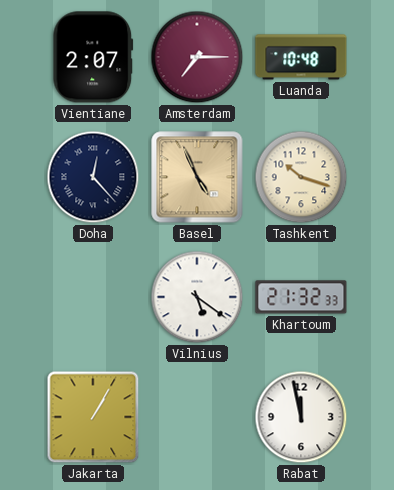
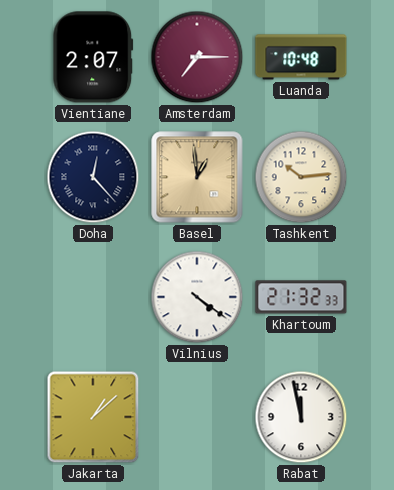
Basel: 4:56 -> 12:59 (197, 177)
Tashkent: 10:18 -> 10:14 (301, 177)
Vilnius: 5:21 -> 4:21 (197, 297)
Jakarta: 1:05 -> 1:08 (93, 417)
